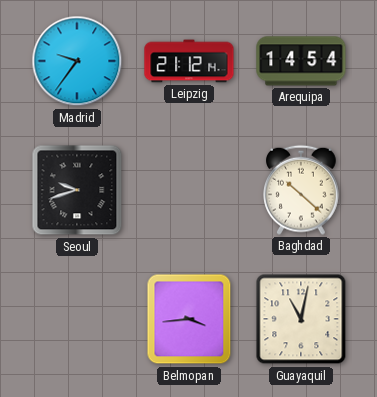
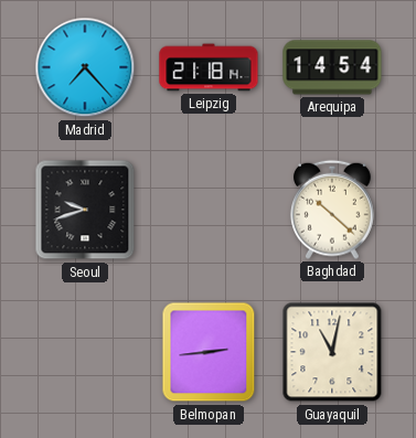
Madrid: 9:36 -> 7:23 (85, 67)
Leipzig: 21:12 -> 21:18 (209, 67)
Belmopan: 3:44 -> 2:44 (209, 352)
